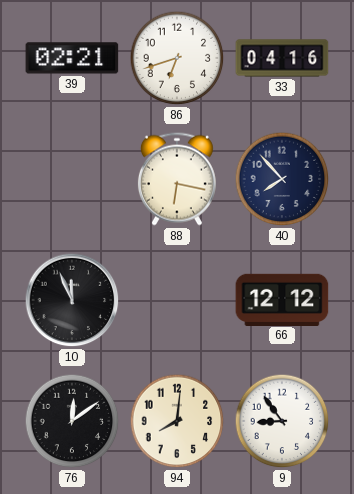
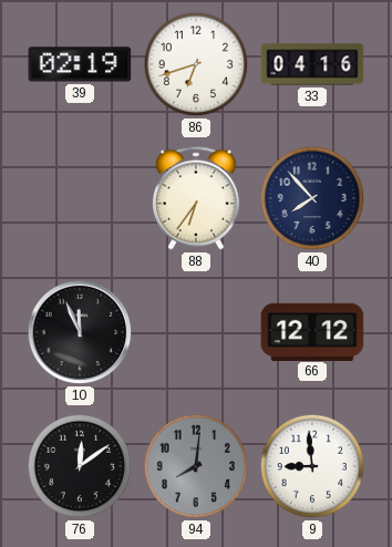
39: 02:21 -> 02:19 (80, 64)
88: 6:17 -> 6:36 (196, 198)
94 dial: cream -> grey (196, 466)
9: 8:54 -> 8:59 (312, 466)
